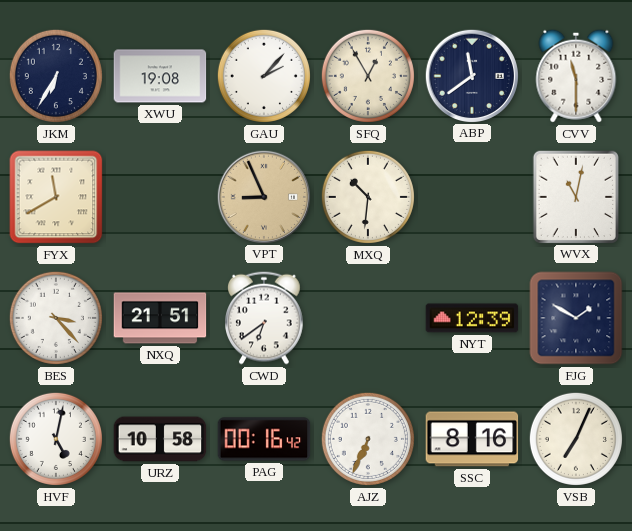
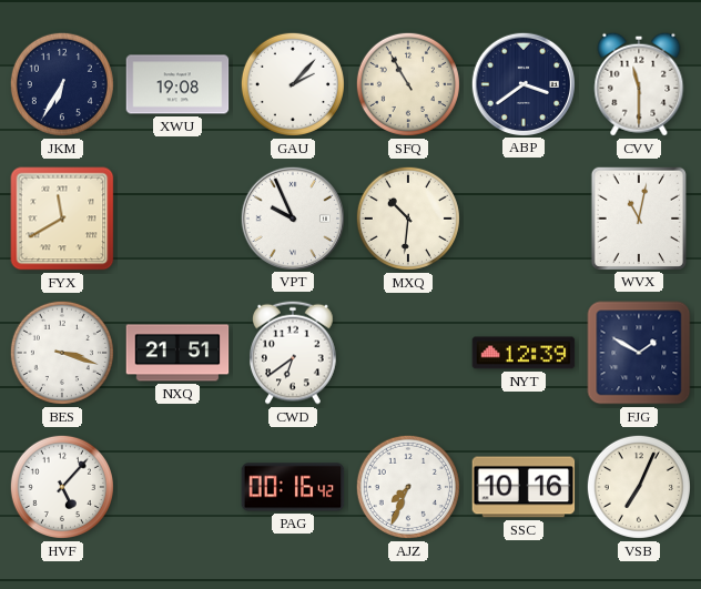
SFQ: 12:55 -> 10:55 (408, 84)
ABP: 11:39 -> 3:39 (522, 83)
VPT: 8:56 -> 9:56 (292, 217)
VPT dial: champagne -> white (292, 217)
BES: 3:23 -> 3:18 (62, 353)
HVF: 5:02 -> 5:07 (62, 487)
URZ: 10:58 -> none (160, 439)
AJZ: 6:34 -> 7:34 (408, 487)
SSC: 8:16 -> 10:16 (524, 487)
